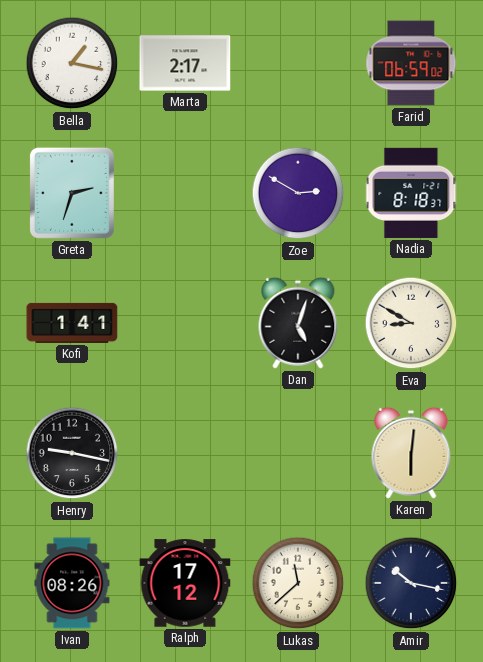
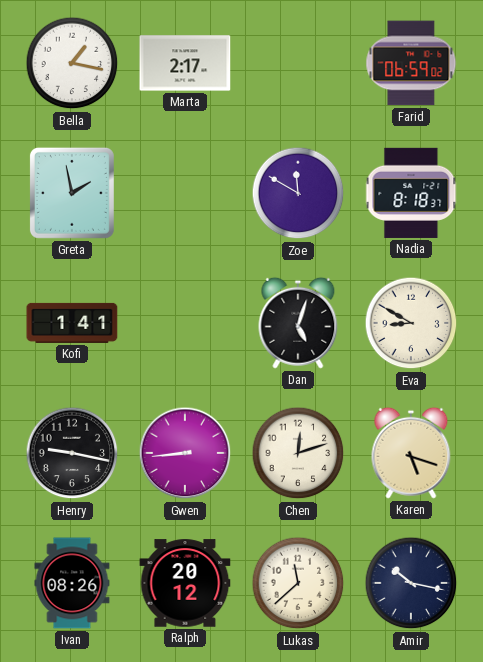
Greta: 2:33 -> 1:58 (72, 193)
Zoe: 2:50 -> 11:50 (298, 193)
Gwen: none -> 8:44 (185, 453)
Chen: none -> 12:12 (298, 453)
Karen: 6:01 -> 5:18 (411, 453)
Ralph: 17:12 -> 20:12 (185, 583)
